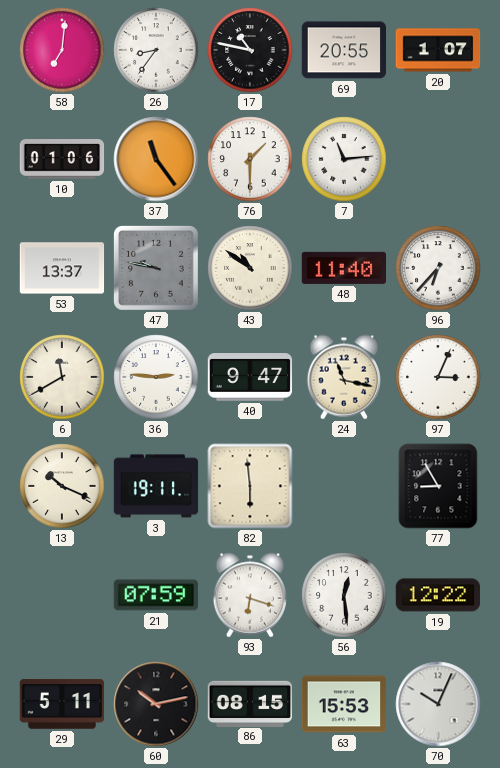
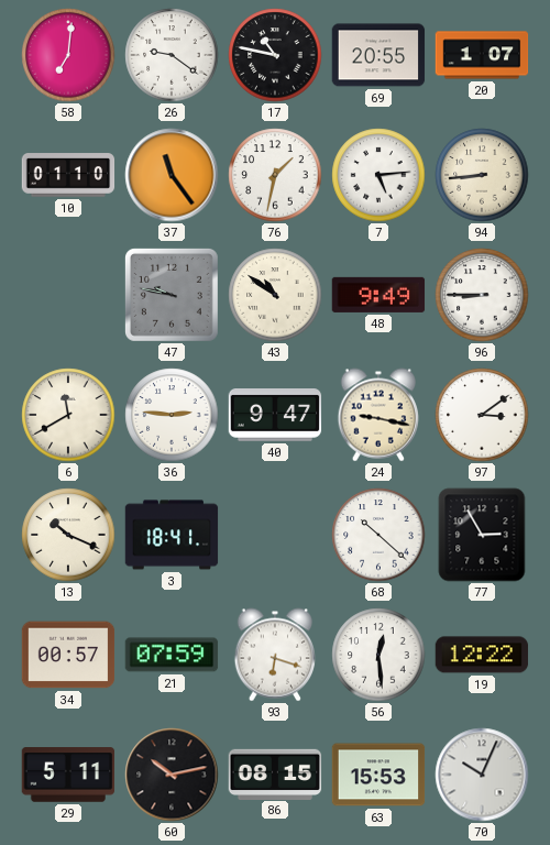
26: 8:36 -> 9:21 (172, 55)
10: 01:06 -> 01:10 (68, 175)
76: 1:30 -> 1:32 (275, 175)
7: 11:14 -> 5:14 (378, 175)
94: none -> 8:44 (482, 175)
53: 13:37 -> none (62, 268)
48: 11:40 -> 9:49 (378, 295)
96: 6:37 -> 8:45 (482, 295)
24: 11:17 -> 9:17 (377, 415)
97: 3:04 -> 3:09 (482, 415)
3: 19:11 -> 18:41 (172, 535)
82: 5:59 -> none (250, 486)
68: none -> 10:22 (378, 535)
77: 8:55 -> 2:55 (482, 535)
34: none -> 00:57 (68, 655)
